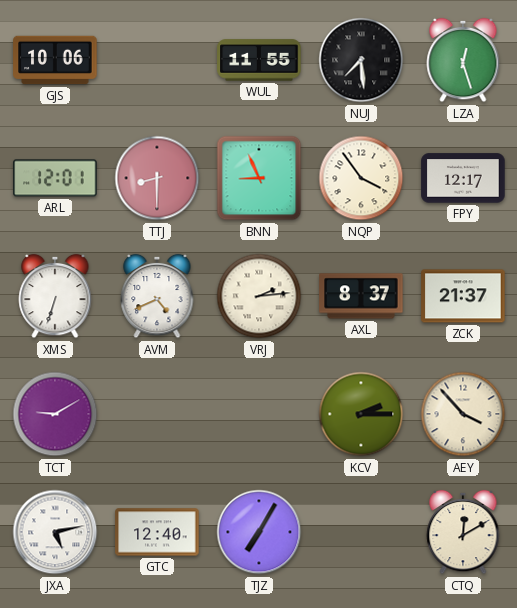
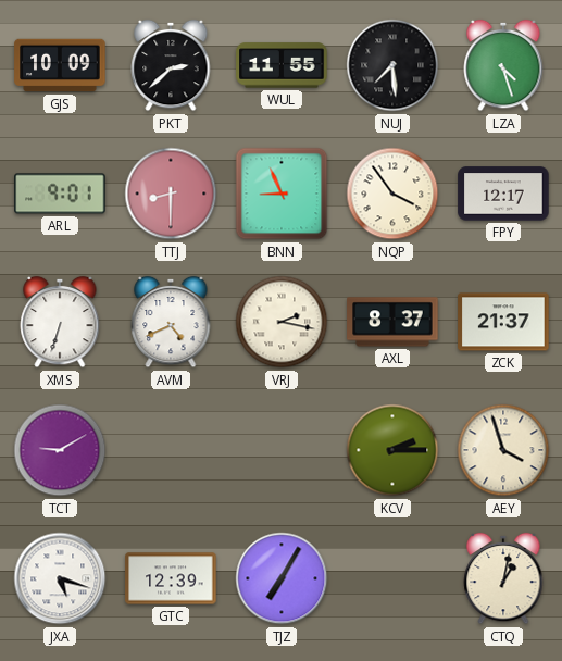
GJS: 10:06 -> 10:09 (60, 65)
PKT: none -> 2:38 (171, 65)
LZA: 12:27 -> 4:27 (503, 65)
ARL: 12:01 -> 9:01 (60, 194)
VRJ: 2:14 -> 2:17 (282, 322)
AEY: 3:53 -> 3:57 (503, 450)
JXA: 5:13 -> 5:18 (60, 578)
GTC: 12:40 -> 12:39 (171, 578)
CTQ: 12:10 -> 1:02 (503, 578)
